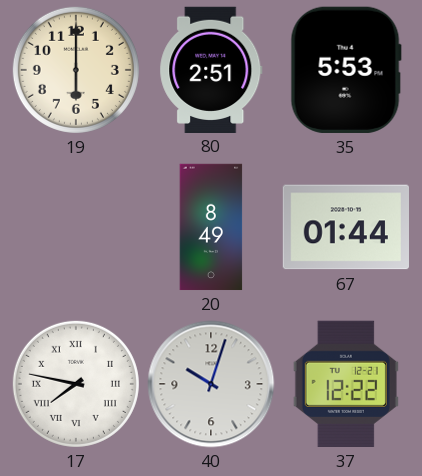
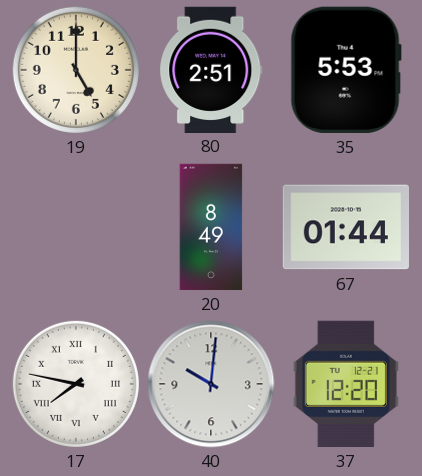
19: 6:00 -> 5:00 (76, 70)
40: 10:03 -> 10:01 (211, 384)
37: 12:22 -> 12:20 (346, 384)
